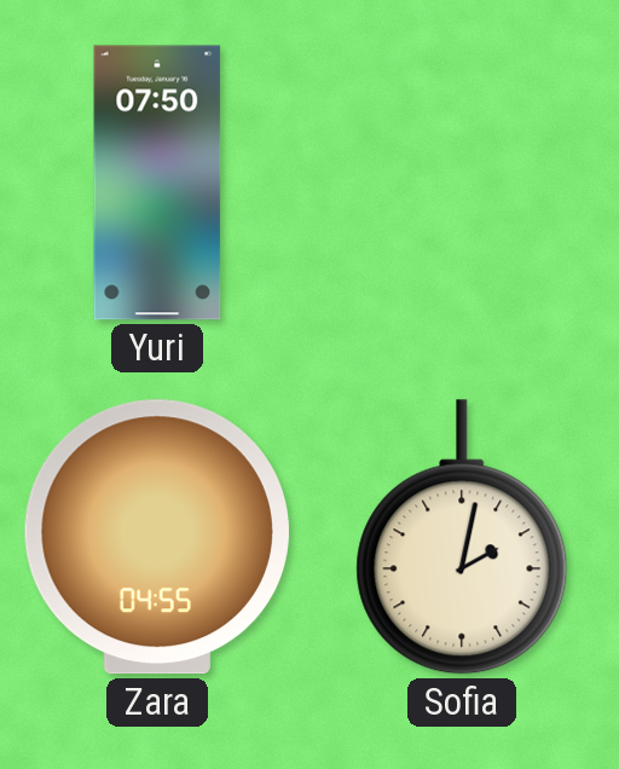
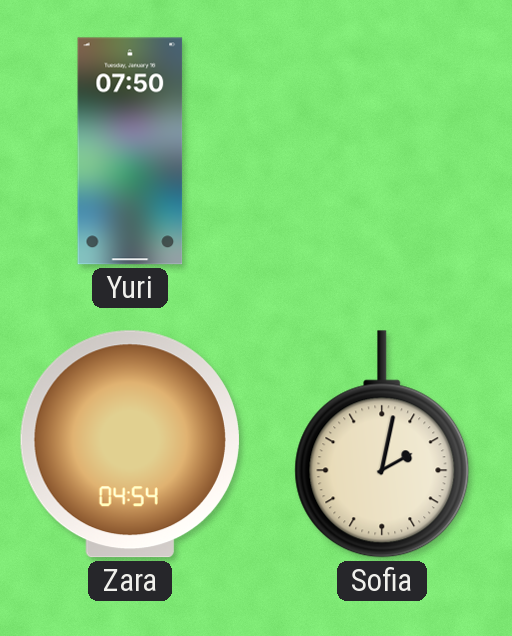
Zara: 04:55 -> 04:54 (130, 444)
